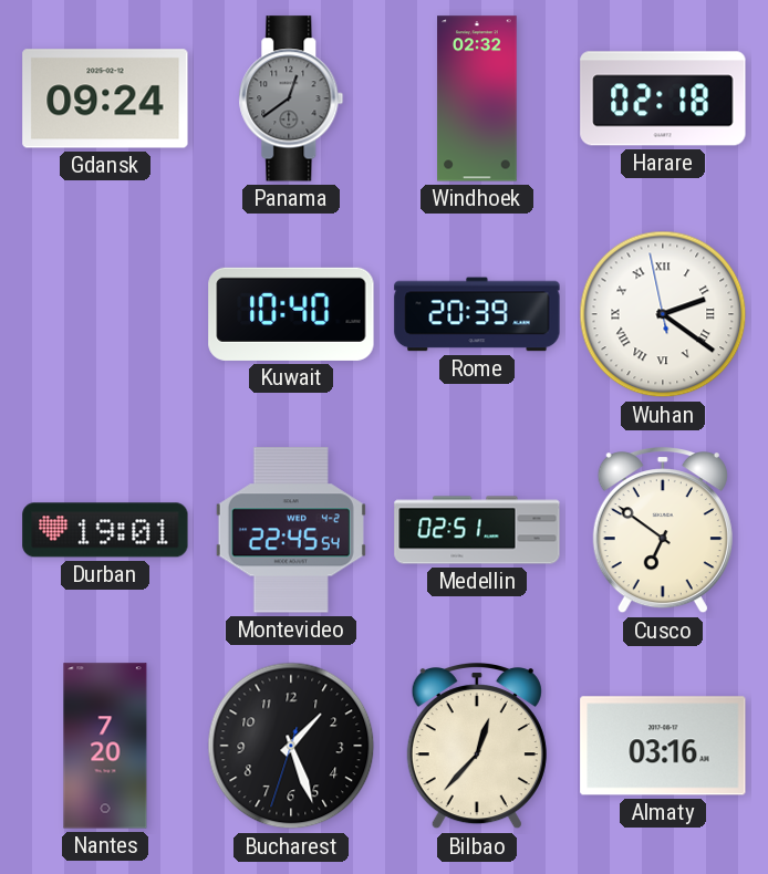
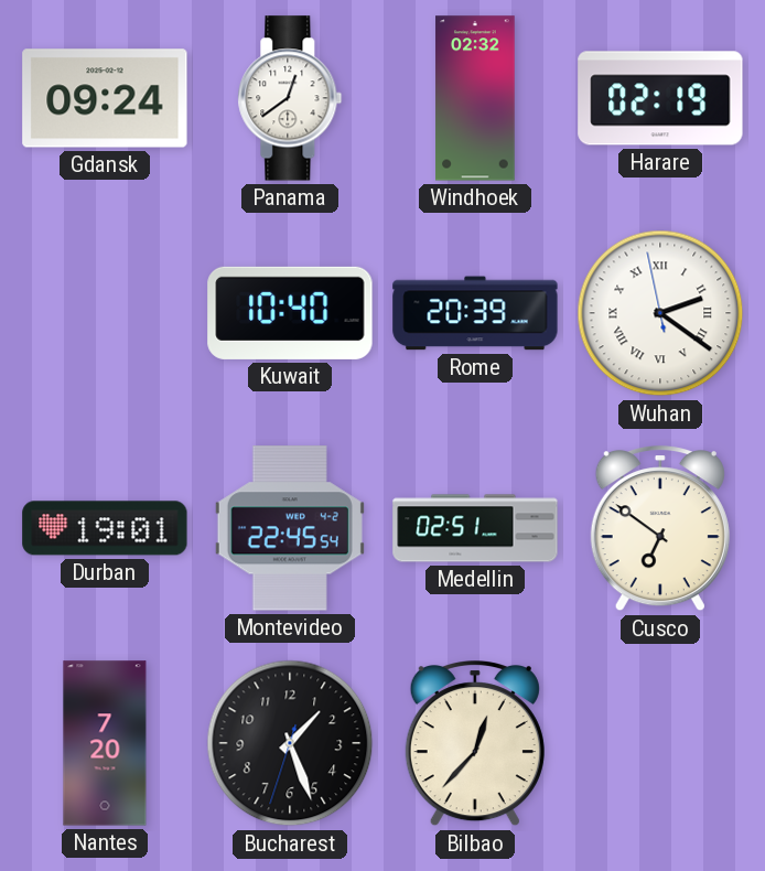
Panama dial: grey -> white (290, 98)
Harare: 02:18 -> 02:19 (660, 98)
Almaty: 03:16 -> none (663, 746)
